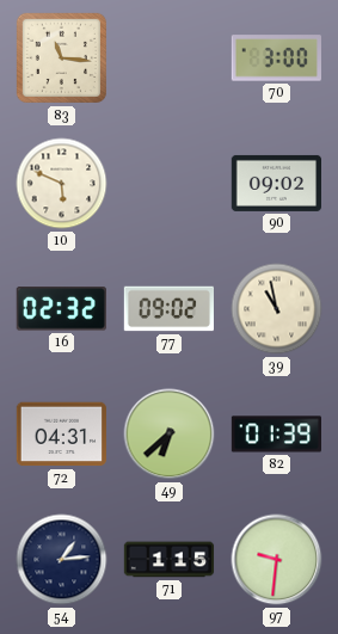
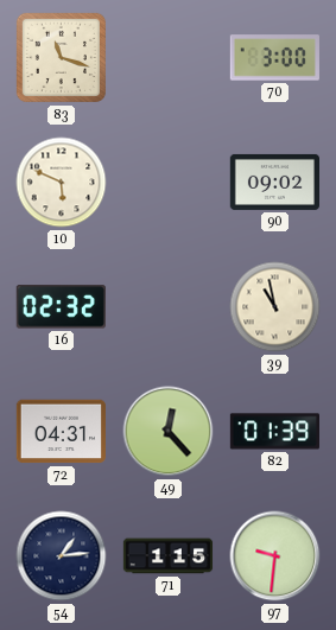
83: 11:16 -> 11:18 (61, 57)
77: 09:02 -> none (168, 309)
49: 6:38 -> 12:23 (169, 432)
